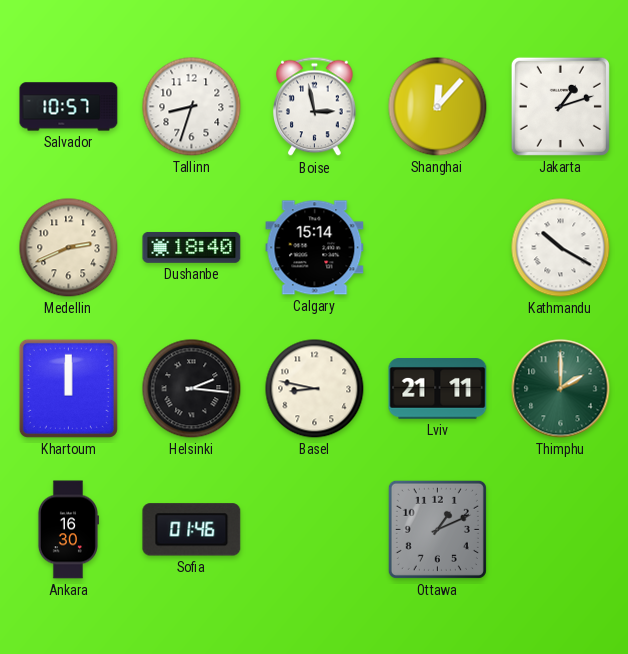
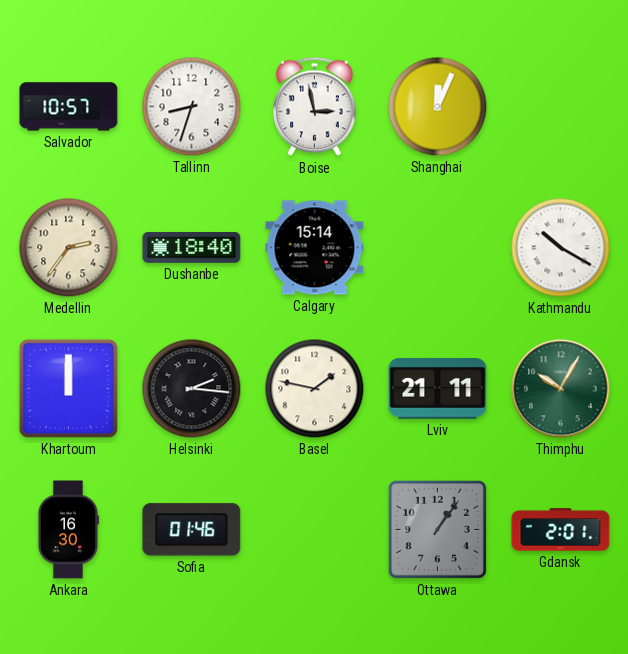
Shanghai: 12:07 -> 12:04 (438, 107)
Jakarta: 1:12 -> none (560, 106)
Medellin: 2:41 -> 2:36 (69, 248)
Basel: 8:47 -> 1:47 (315, 389)
Thimphu: 2:00 -> 10:05 (561, 389)
Ottawa: 1:11 -> 1:06 (437, 529)
Gdansk: none -> 2:01 (561, 530)
